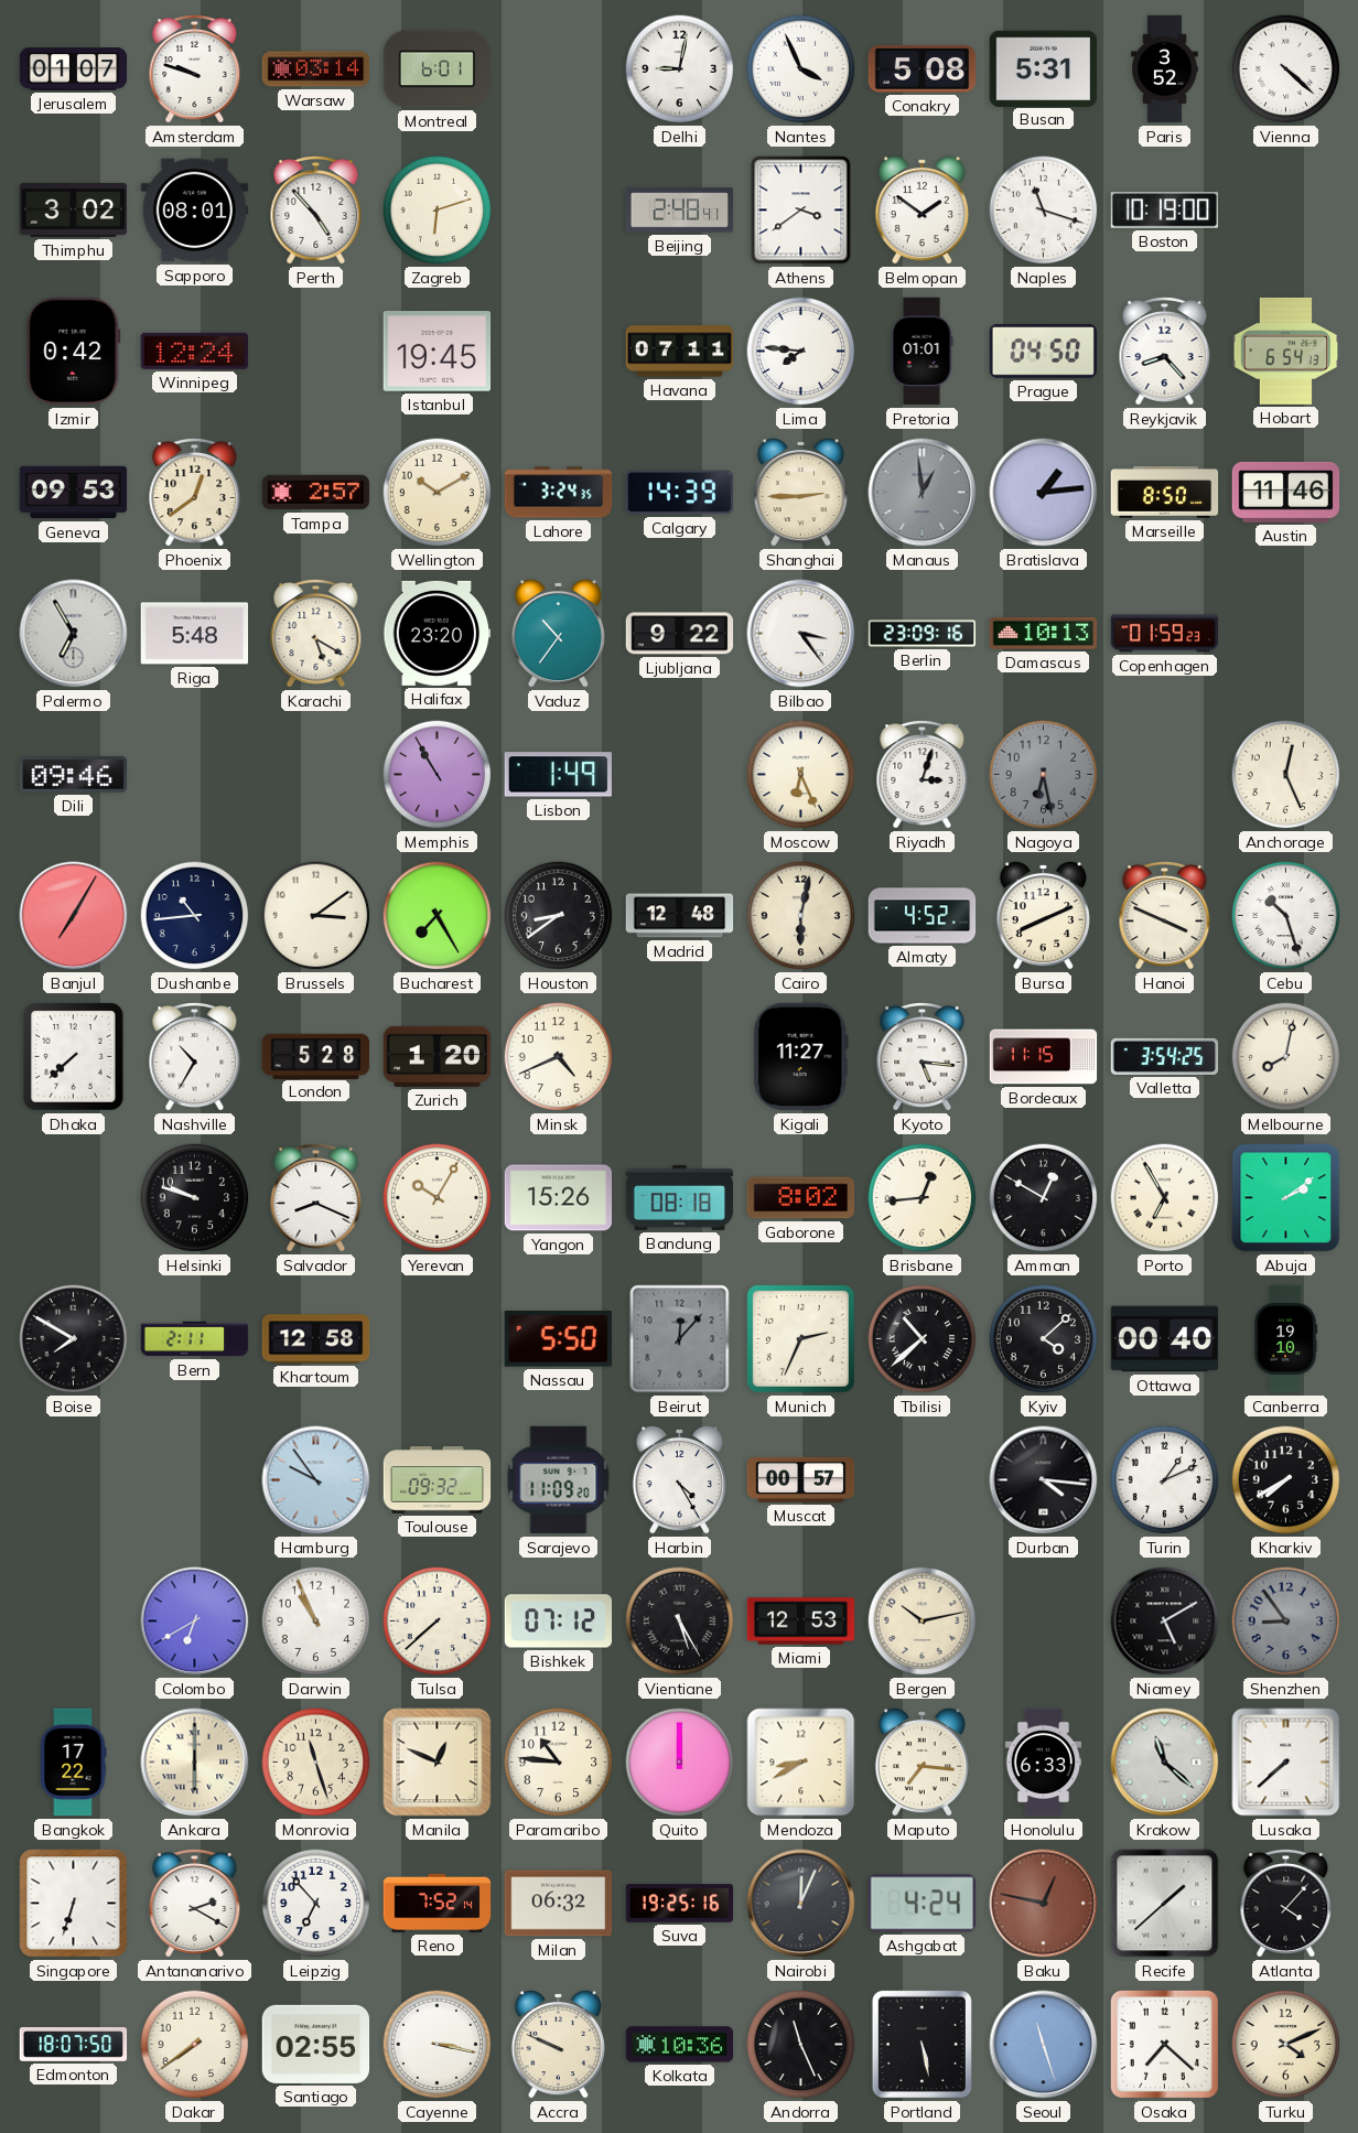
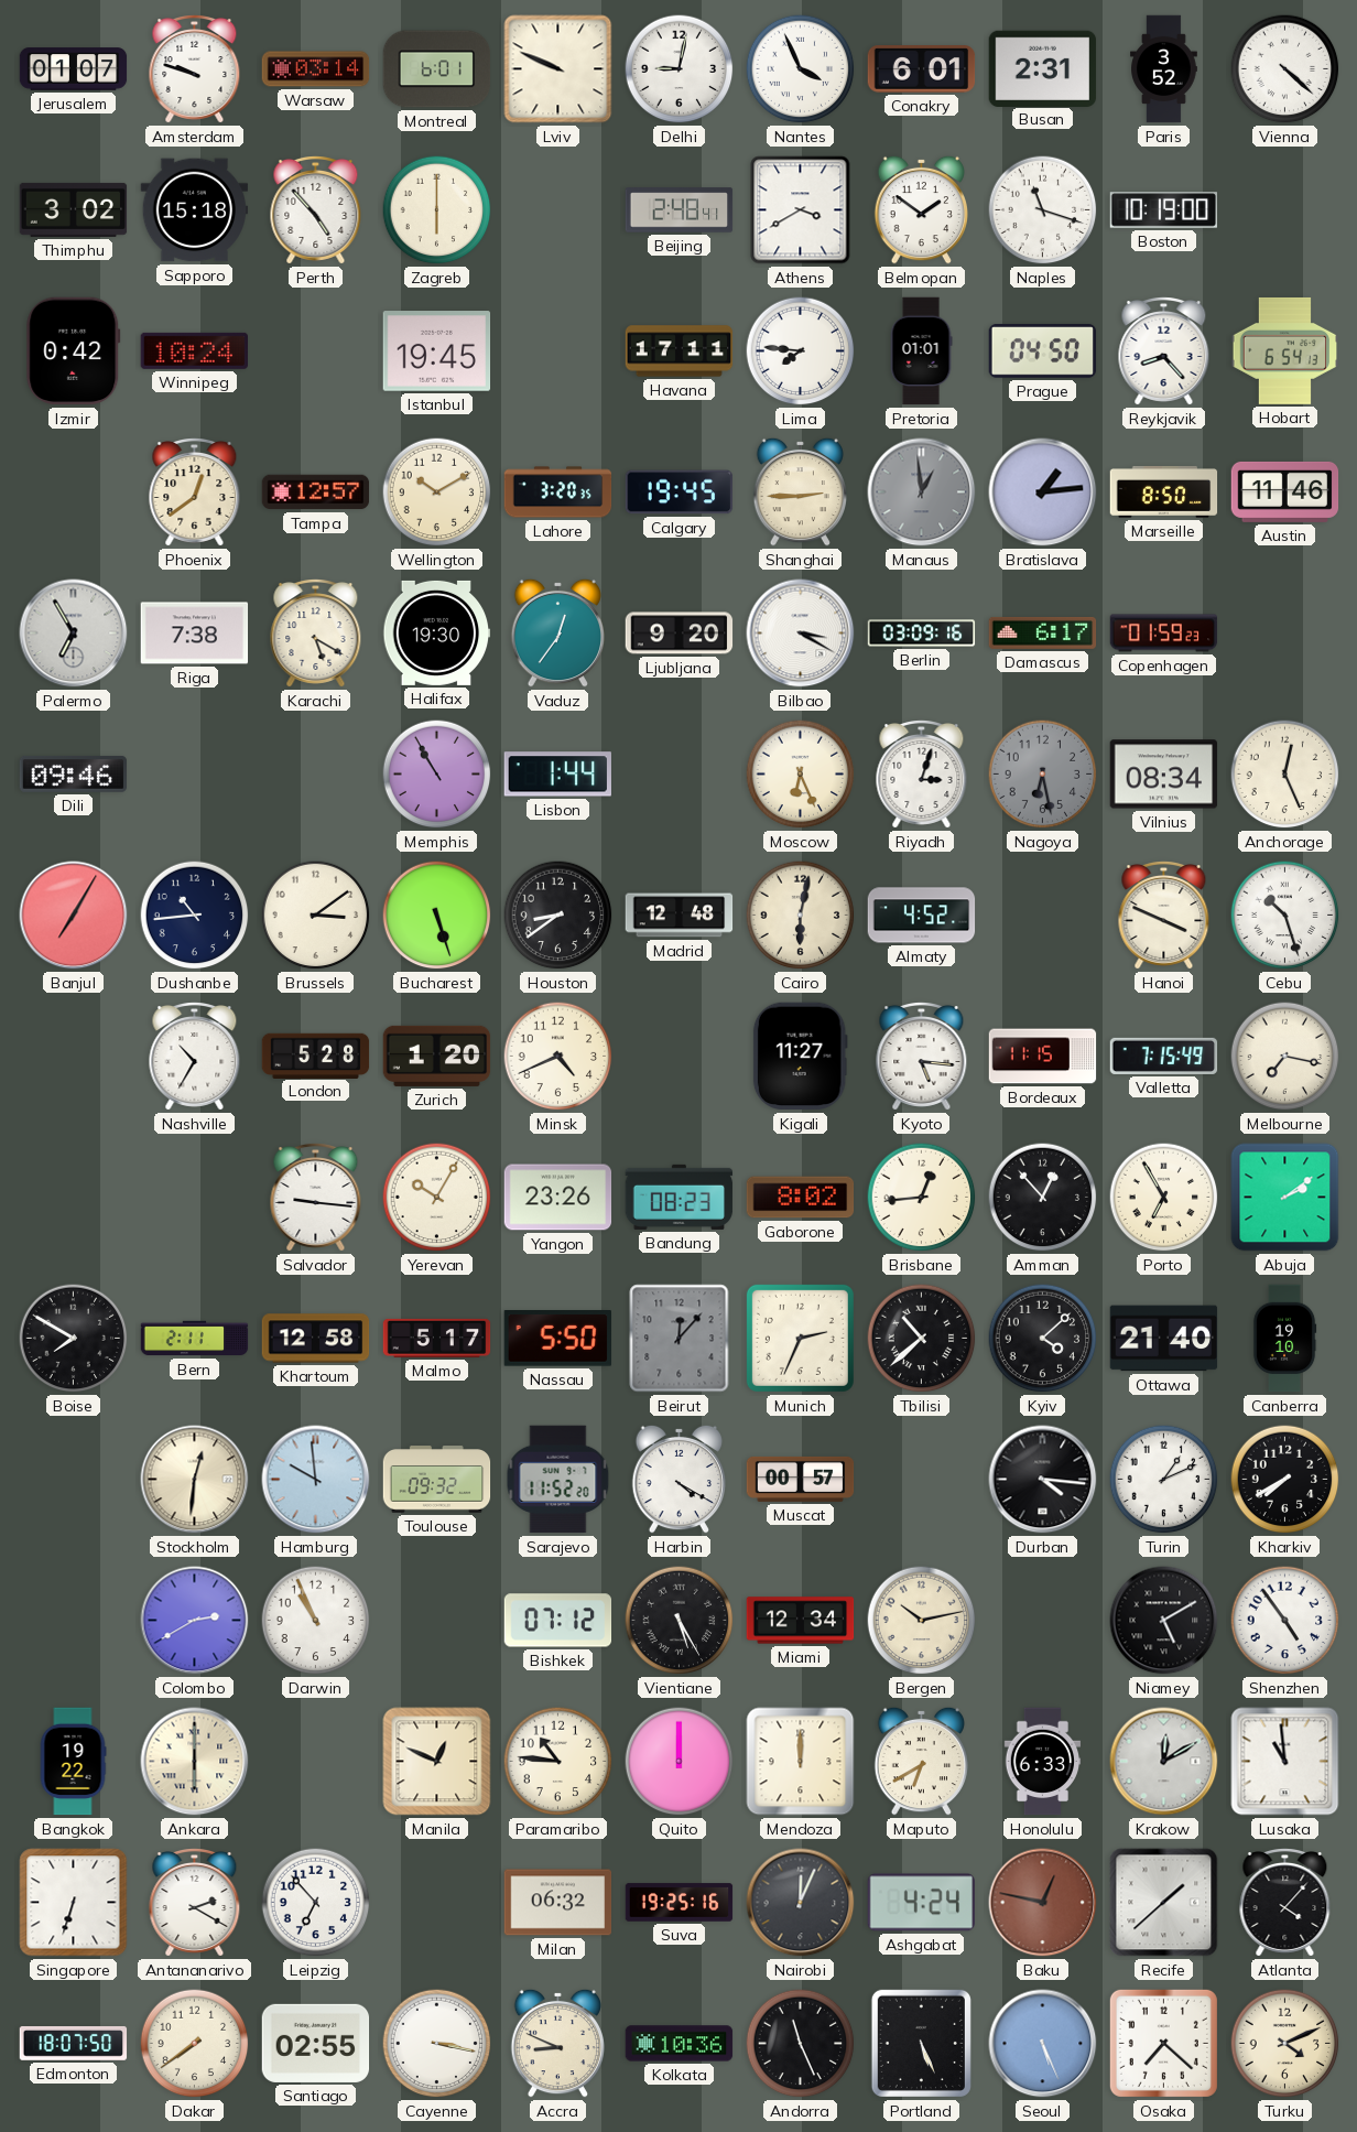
Lviv: none -> 9:49 (558, 69)
Conakry: 5:08 -> 6:01 (922, 69)
Busan: 5:31 -> 2:31 (1043, 68)
Sapporo: 08:01 -> 15:18 (195, 210)
Zagreb: 6:12 -> 6:00 (437, 210)
Athens: 3:39 -> 3:40 (801, 210)
Winnipeg: 12:24 -> 10:24 (194, 350)
Havana: 07:11 -> 17:11 (680, 351)
Geneva: 09:53 -> none (74, 493)
Tampa: 2:57 -> 12:57 (316, 493)
Lahore: 3:24 -> 3:20 (558, 493)
Calgary: 14:39 -> 19:45 (680, 493)
Riga: 5:48 -> 7:38 (195, 634)
Halifax: 23:20 -> 19:30 (437, 632)
Vaduz: 10:36 -> 12:36 (558, 632)
Ljubljana: 9:22 -> 9:20 (680, 634)
Bilbao: 3:24 -> 3:20 (801, 634)
Berlin: 23:09 -> 03:09 (922, 634)
Damascus: 10:13 -> 6:17 (1043, 632)
Lisbon: 1:49 -> 1:44 (557, 775)
Vilnius: none -> 08:34 (1164, 775)
Bucharest: 7:25 -> 5:27 (437, 916)
Bursa: 8:11 -> none (1044, 915)
Dhaka: 7:38 -> none (74, 1057)
Valletta: 3:54 -> 7:15 (1164, 1056)
Melbourne: 8:02 -> 7:17 (1285, 1057)
Helsinki: 9:48 -> none (195, 1198)
Salvador: 8:19 -> 9:16 (316, 1198)
Yangon: 15:26 -> 23:26 (558, 1198)
Bandung: 08:18 -> 08:23 (680, 1197)
Amman: 12:50 -> 12:53 (1043, 1198)
Malmo: none -> 5:17 (437, 1338)
Ottawa: 00:40 -> 21:40 (1164, 1339)
Stockholm: none -> 12:31 (195, 1480)
Hamburg: 9:54 -> 9:59 (316, 1480)
Sarajevo: 11:09 -> 11:52 (558, 1480)
Harbin: 4:25 -> 4:20 (680, 1479)
Colombo: 6:40 -> 2:40 (195, 1621)
Tulsa: 7:38 -> none (438, 1622)
Miami: 12:53 -> 12:34 (801, 1621)
Shenzhen: 8:54 -> 4:54 (1285, 1621)
Shenzhen dial: grey -> white (1285, 1621)
Bangkok: 17:22 -> 19:22 (73, 1762)
Monrovia: 11:27 -> none (316, 1763)
Mendoza: 8:40 -> 12:00 (801, 1762)
Maputo: 7:16 -> 6:40 (922, 1761)
Krakow: 11:22 -> 12:10 (1164, 1762)
Lusaka: 7:38 -> 10:59 (1285, 1762)
Reno: 7:52 -> none (438, 1903)
Accra: 9:49 -> 8:49 (558, 2043)
Portland: 5:28 -> 5:26 (921, 2043)
Seoul: 11:27 -> 5:26 (1043, 2044)
